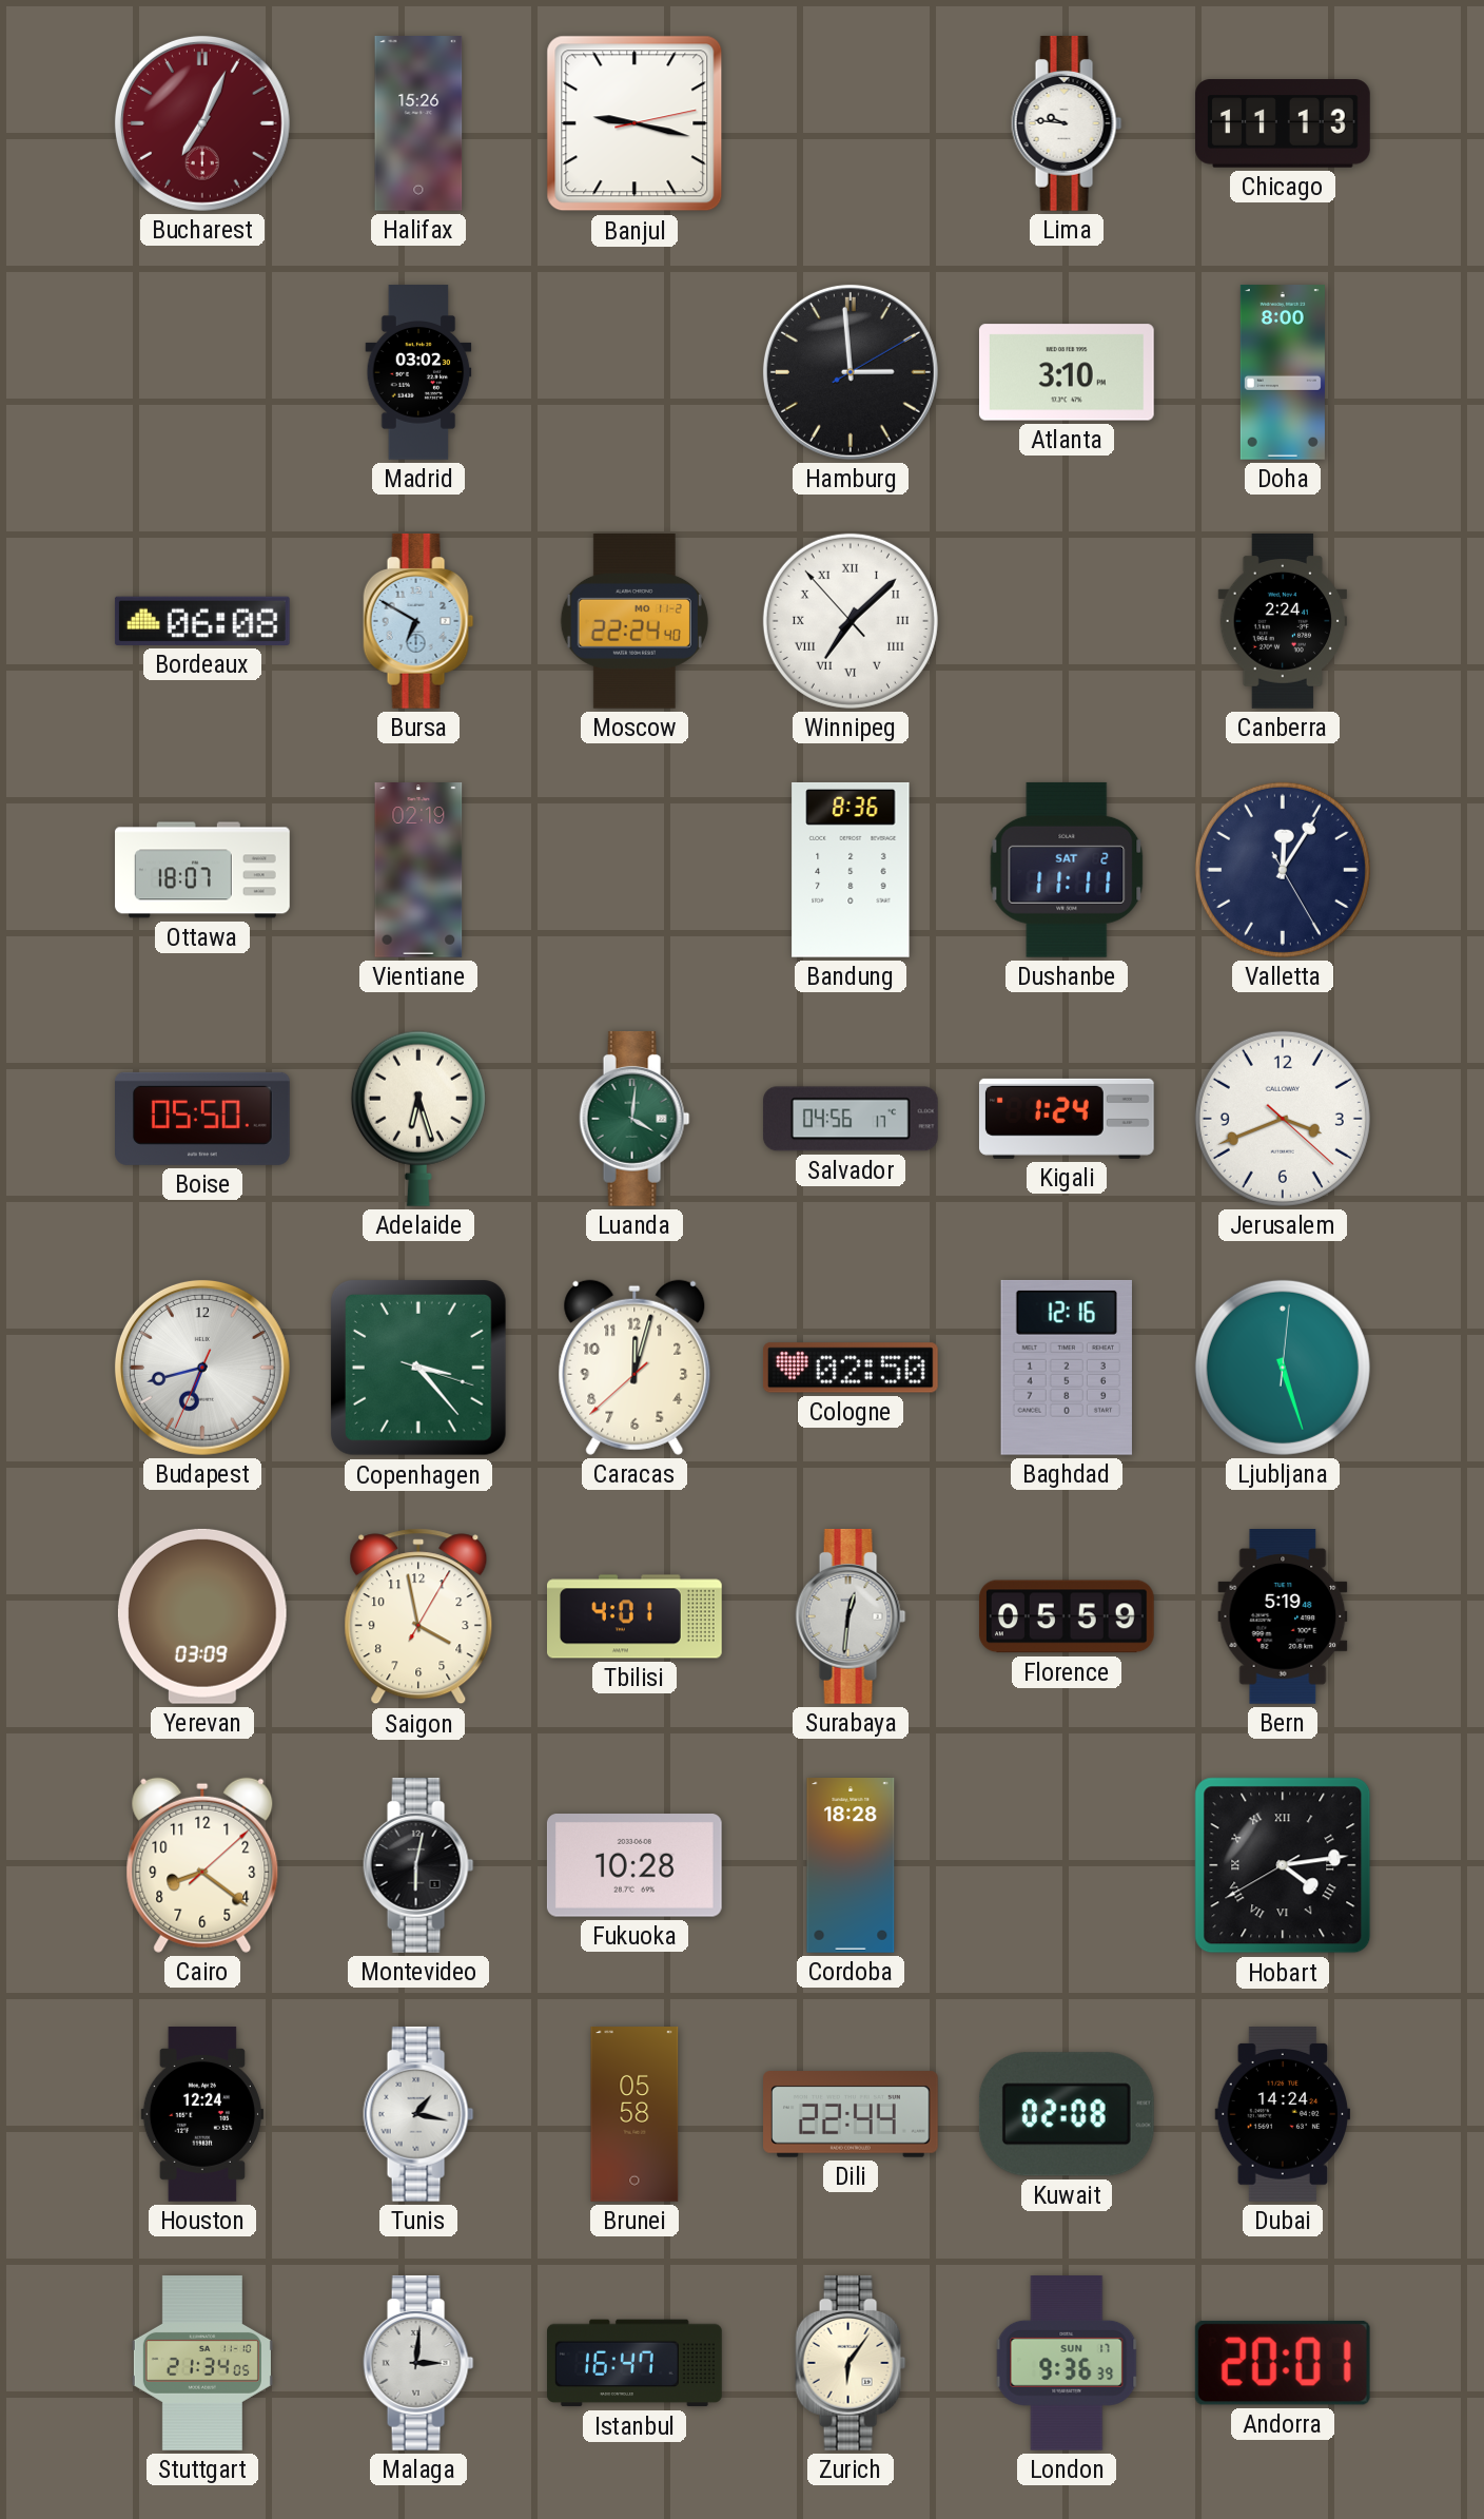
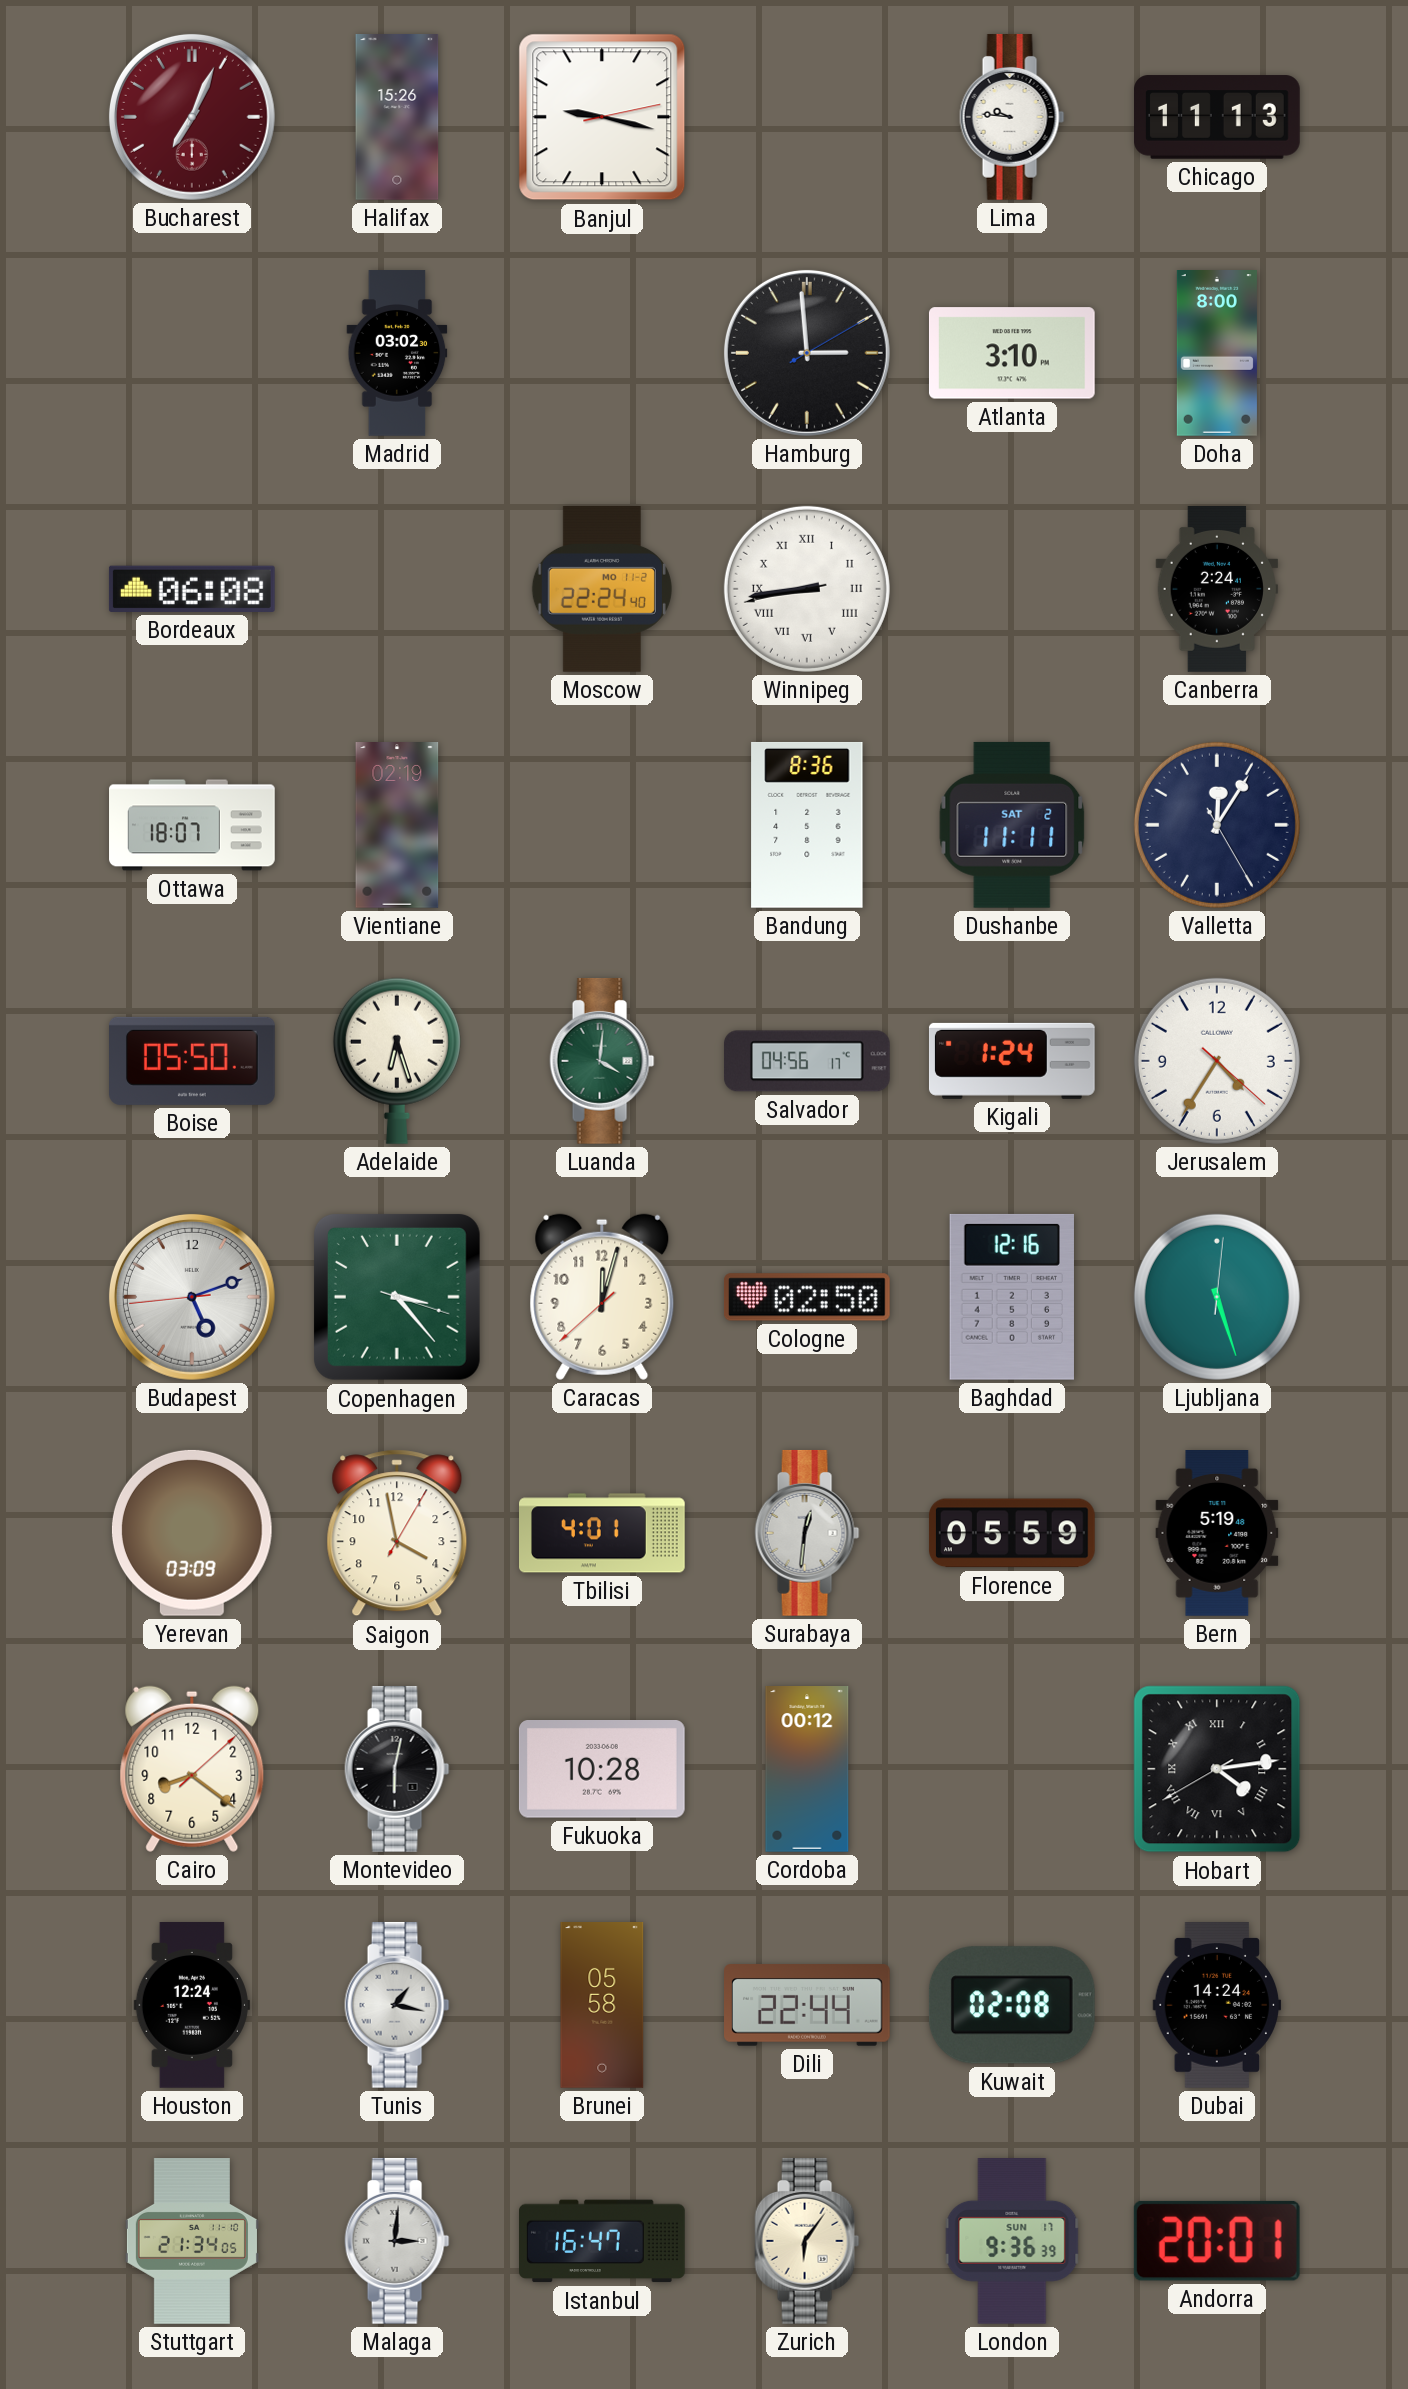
Bursa: 6:50 -> none (418, 621)
Winnipeg: 7:07 -> 8:43 (807, 589)
Jerusalem: 3:41 -> 4:35 (1217, 1061)
Budapest: 6:42 -> 5:11 (192, 1297)
Cordoba: 18:28 -> 00:12 (807, 1770)
